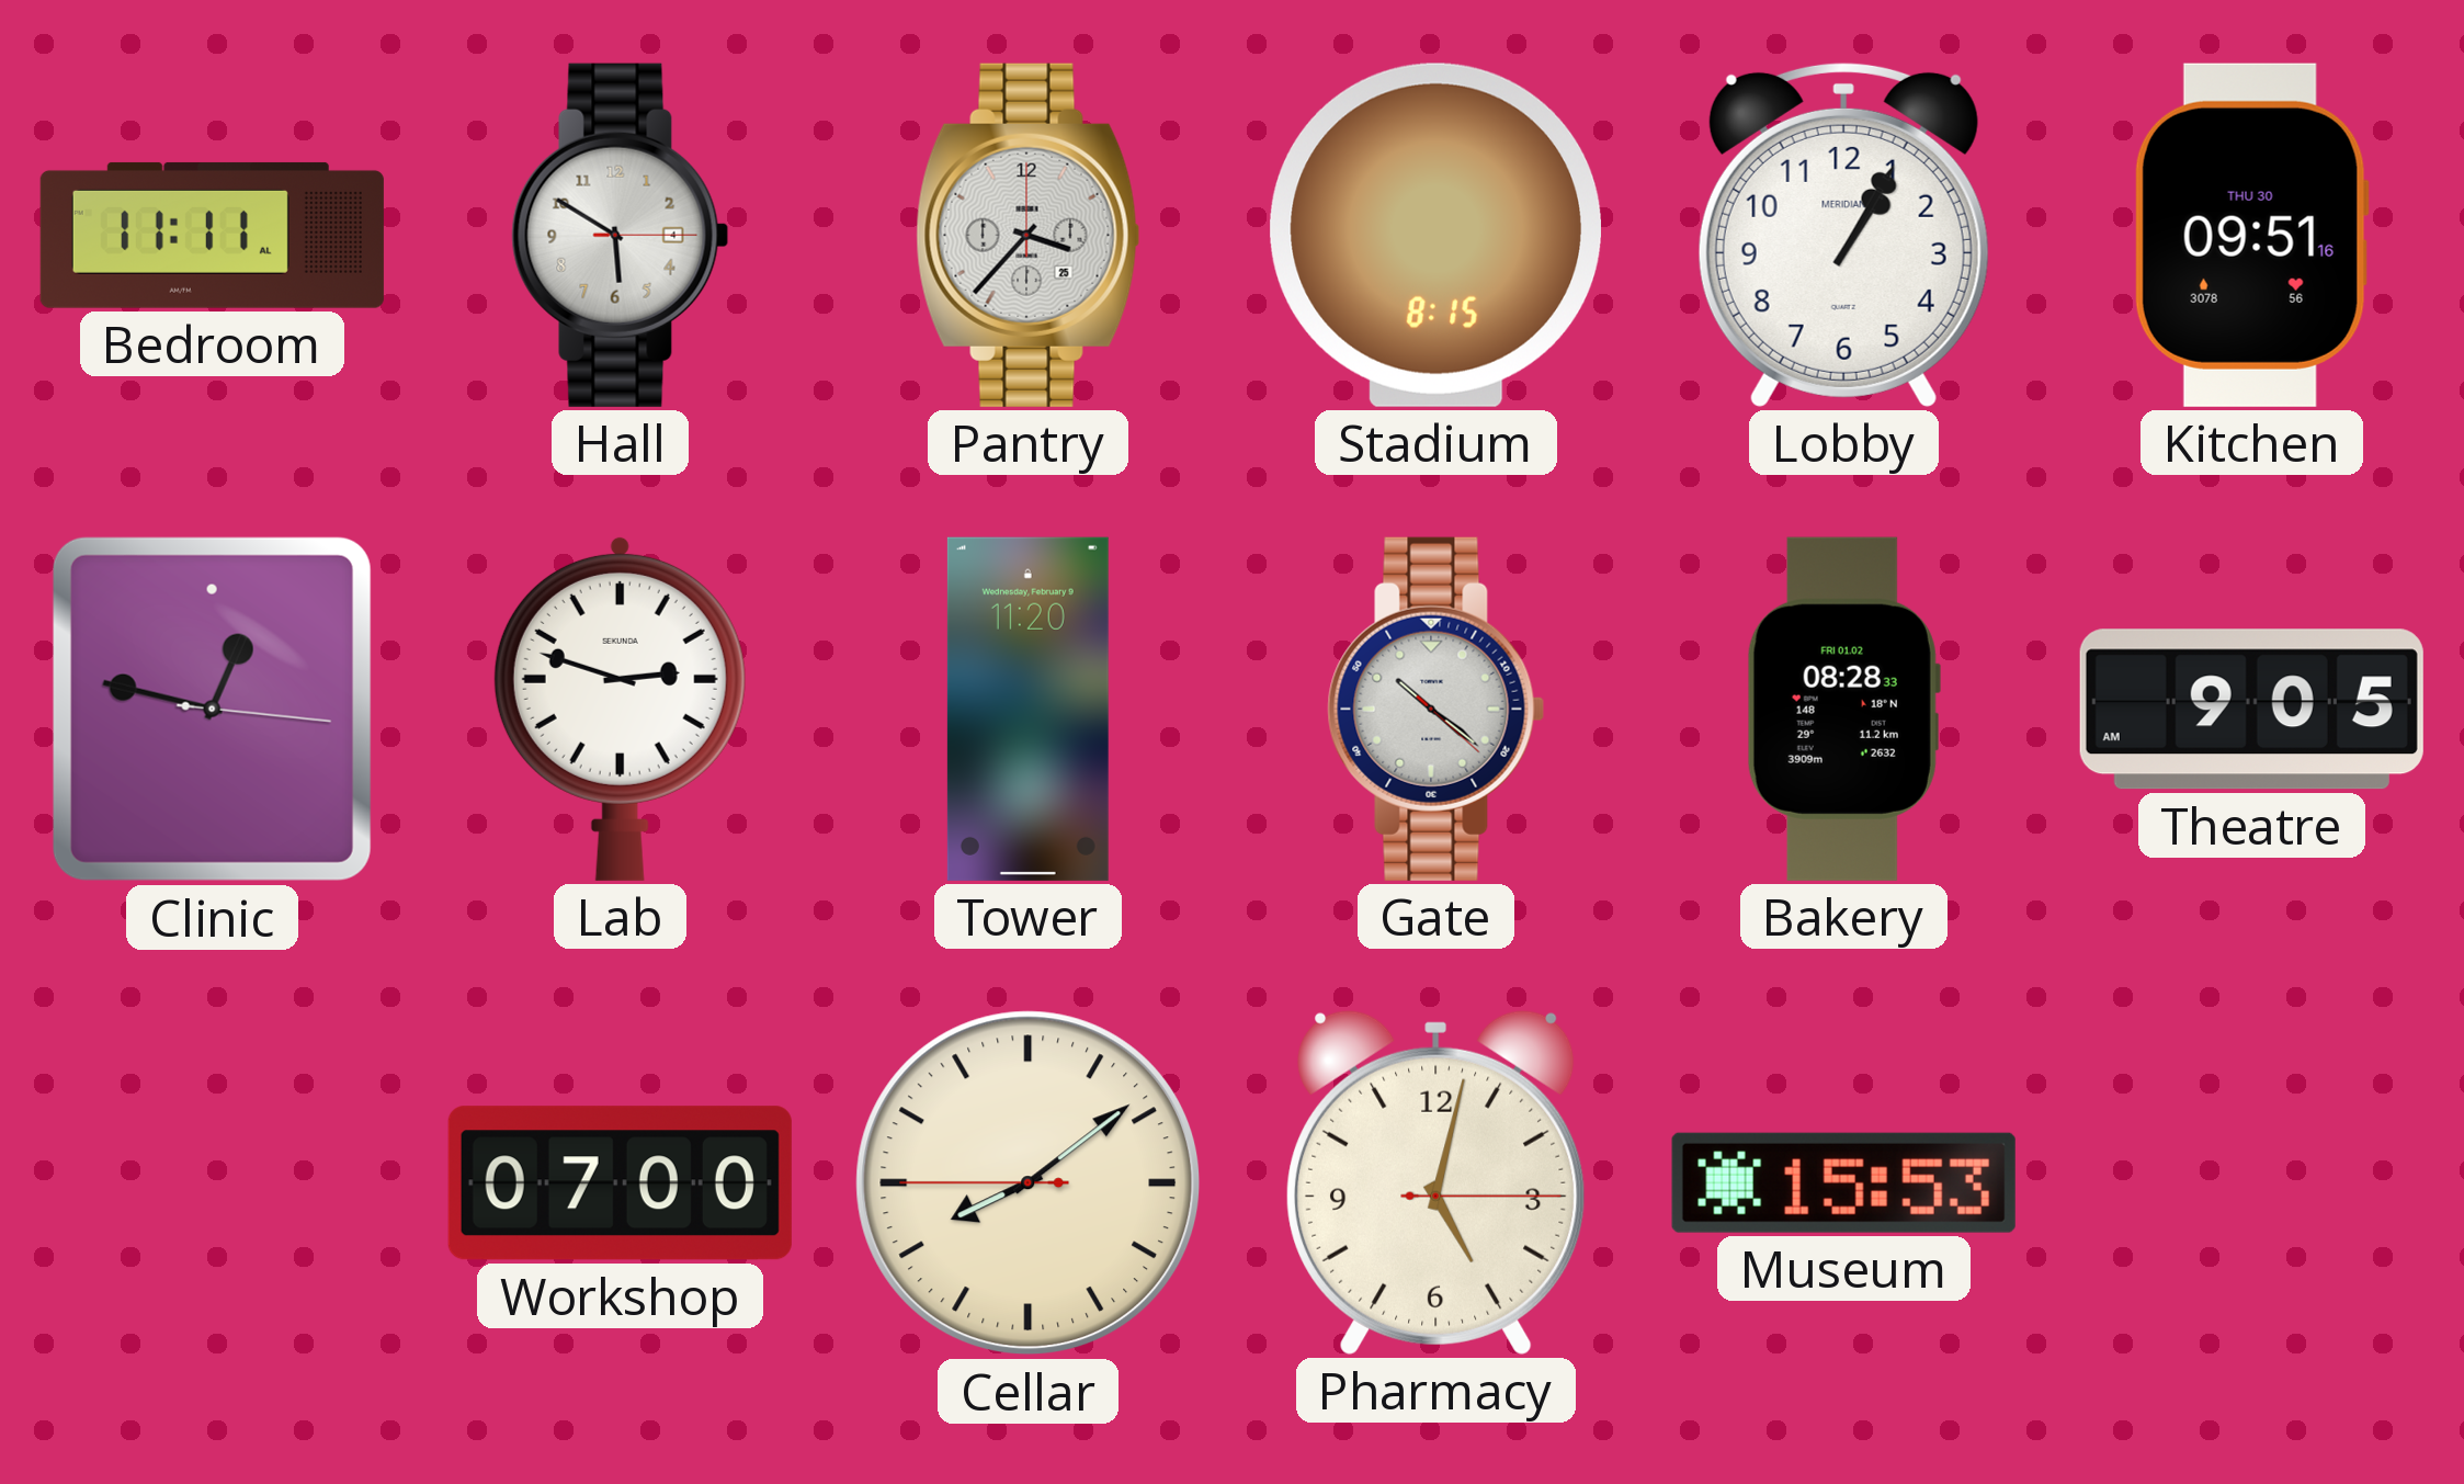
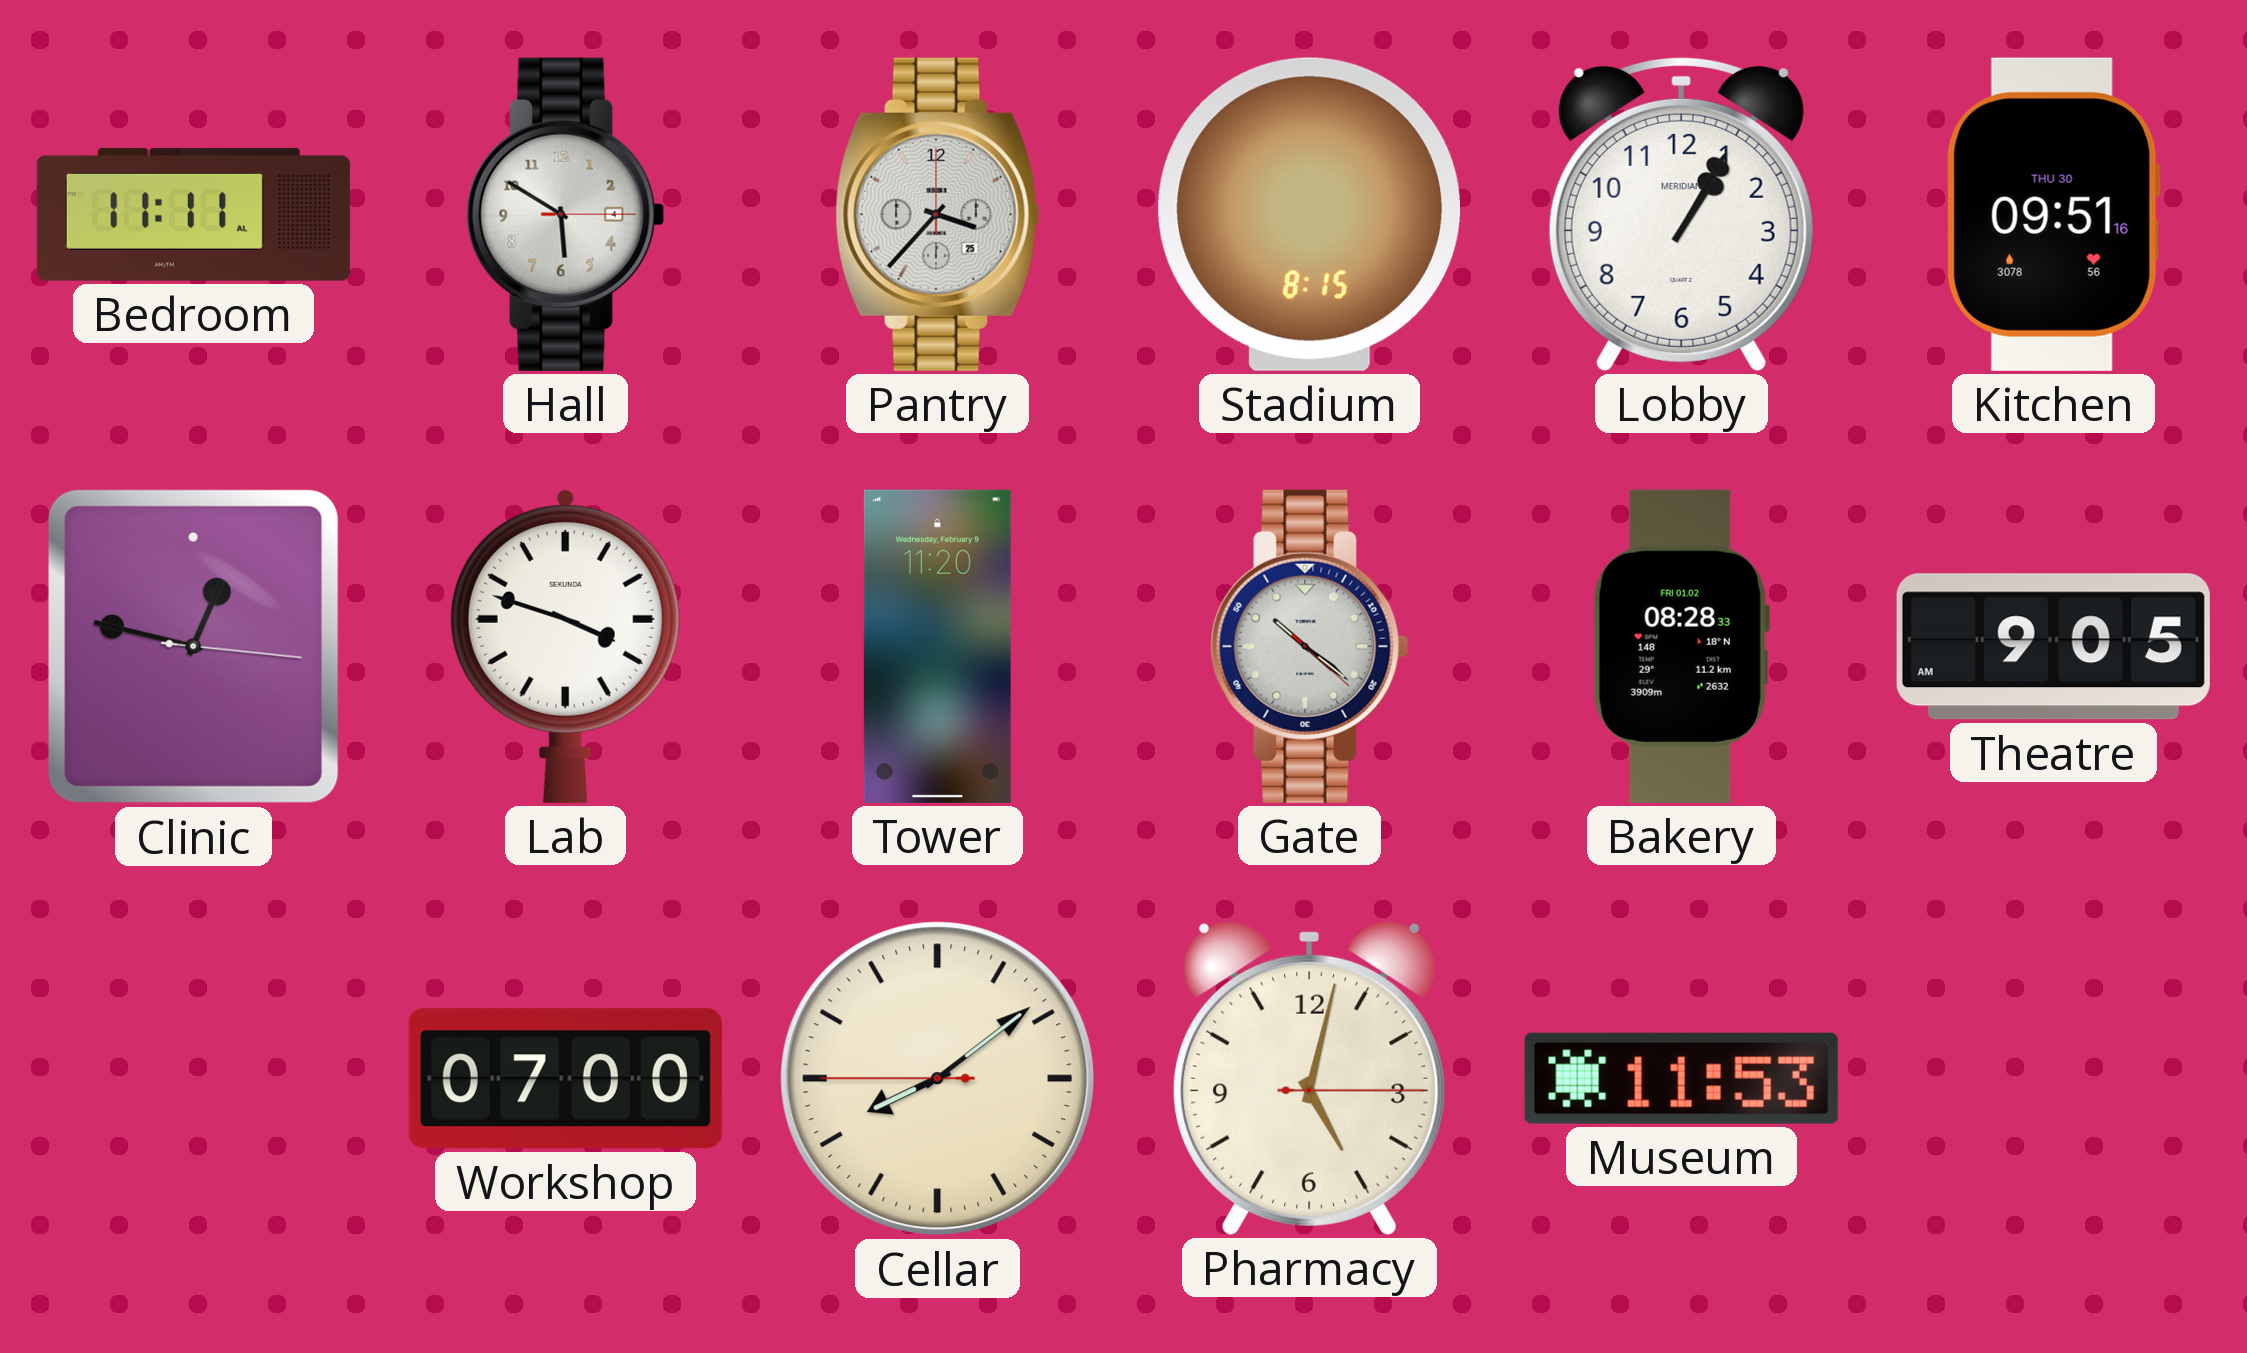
Lab: 2:48 -> 3:48 (565, 646)
Museum: 15:53 -> 11:53 (1681, 1078)
